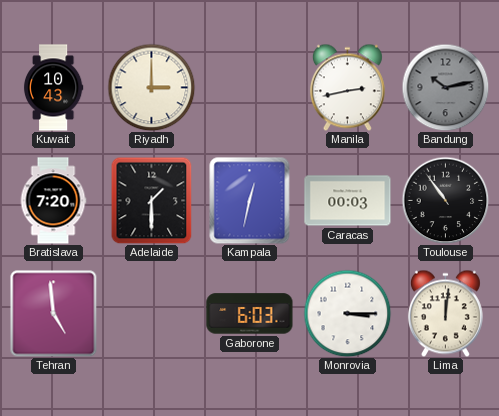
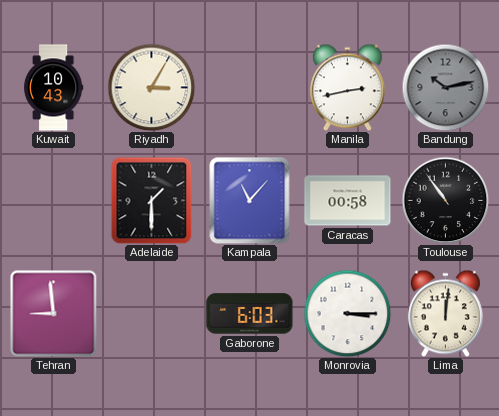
Riyadh: 3:00 -> 3:05 (151, 87)
Bratislava: 7:20 -> none (53, 201)
Kampala: 12:32 -> 11:07 (250, 200)
Caracas: 00:03 -> 00:58 (348, 201)
Tehran: 4:59 -> 8:59 (53, 313)
